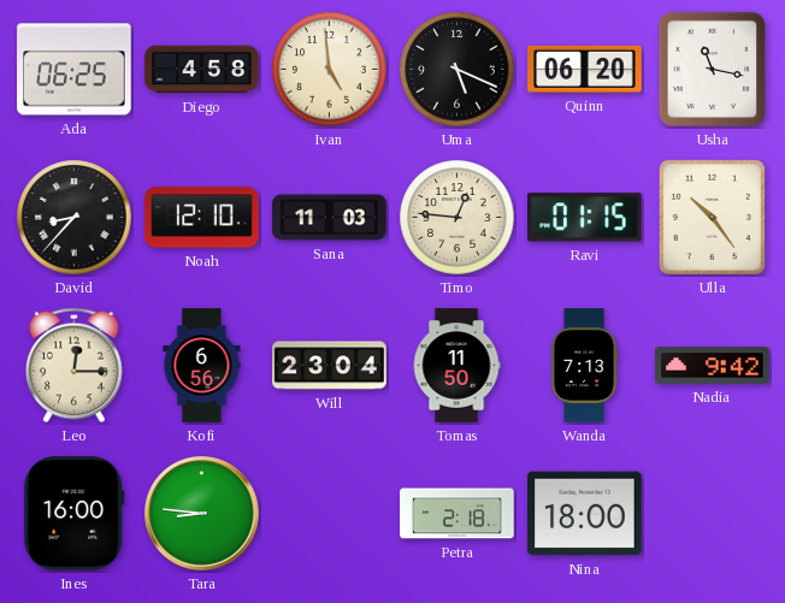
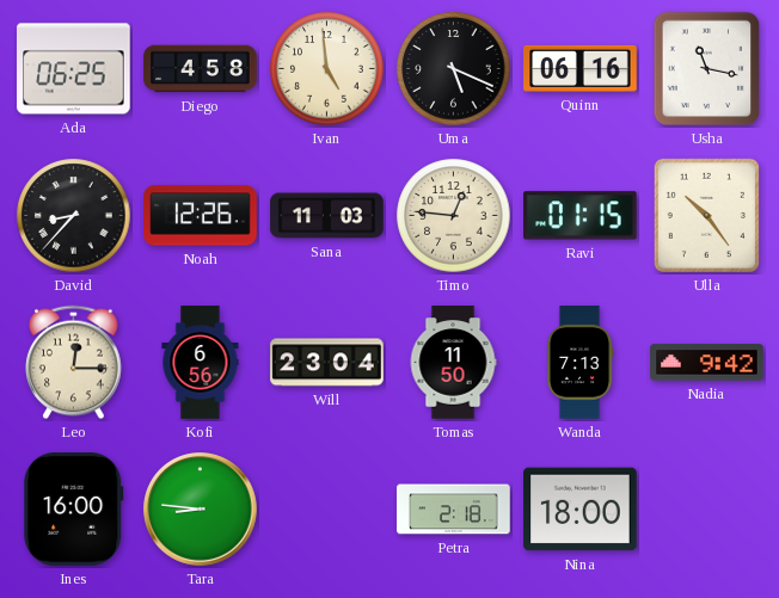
Quinn: 06:20 -> 06:16 (581, 68)
Noah: 12:10 -> 12:26 (201, 216)
